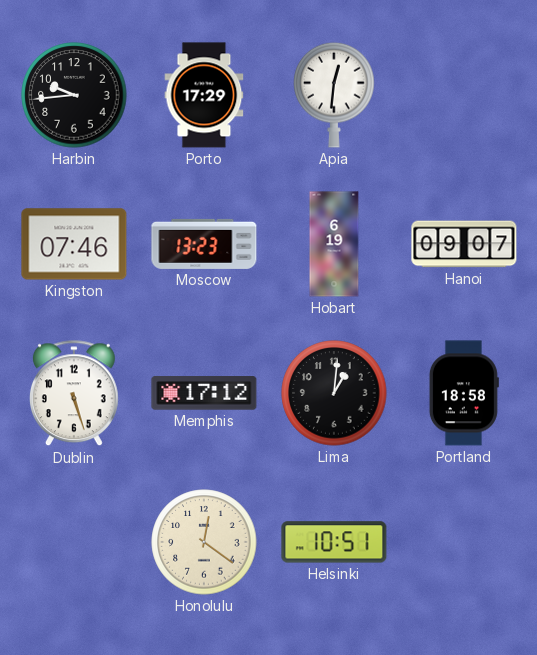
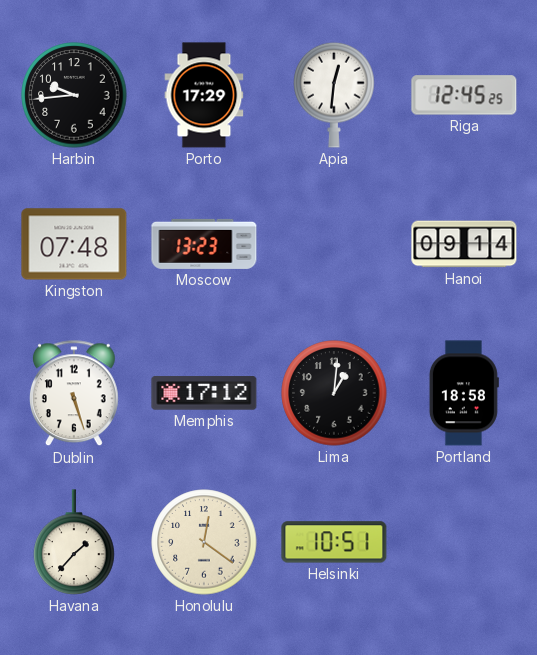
Riga: none -> 12:45 (464, 95)
Kingston: 07:46 -> 07:48 (74, 244)
Hobart: 6:19 -> none (334, 244)
Hanoi: 09:07 -> 09:14 (464, 244)
Havana: none -> 1:37 (74, 542)
